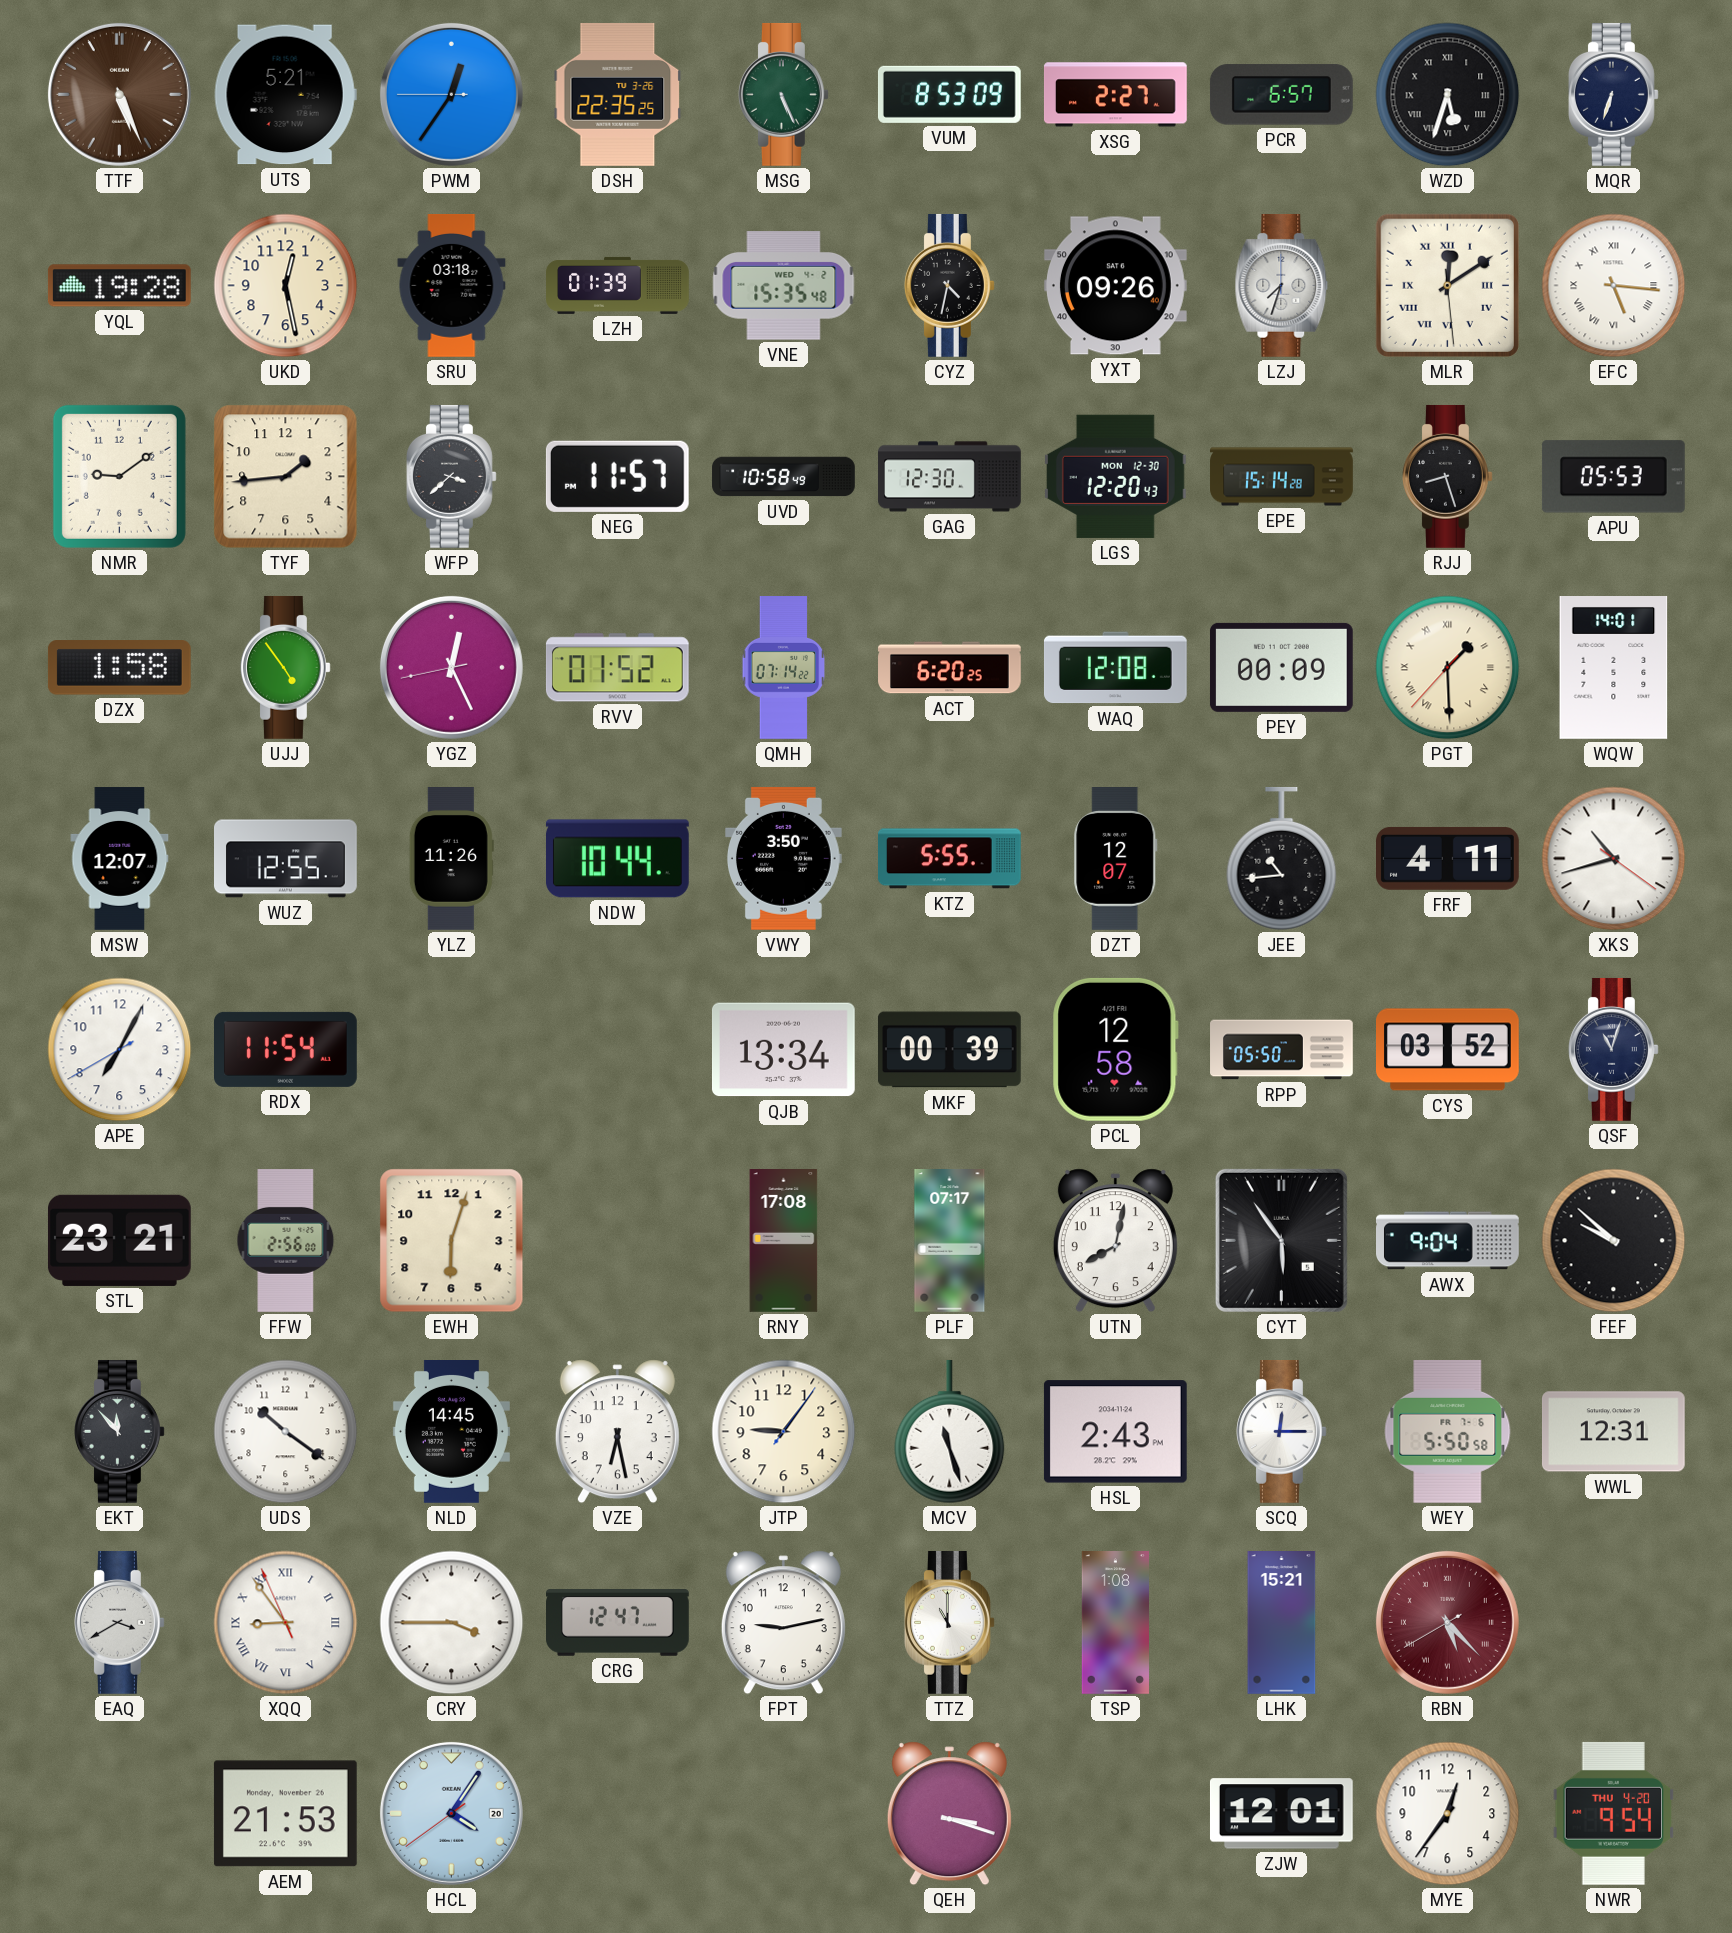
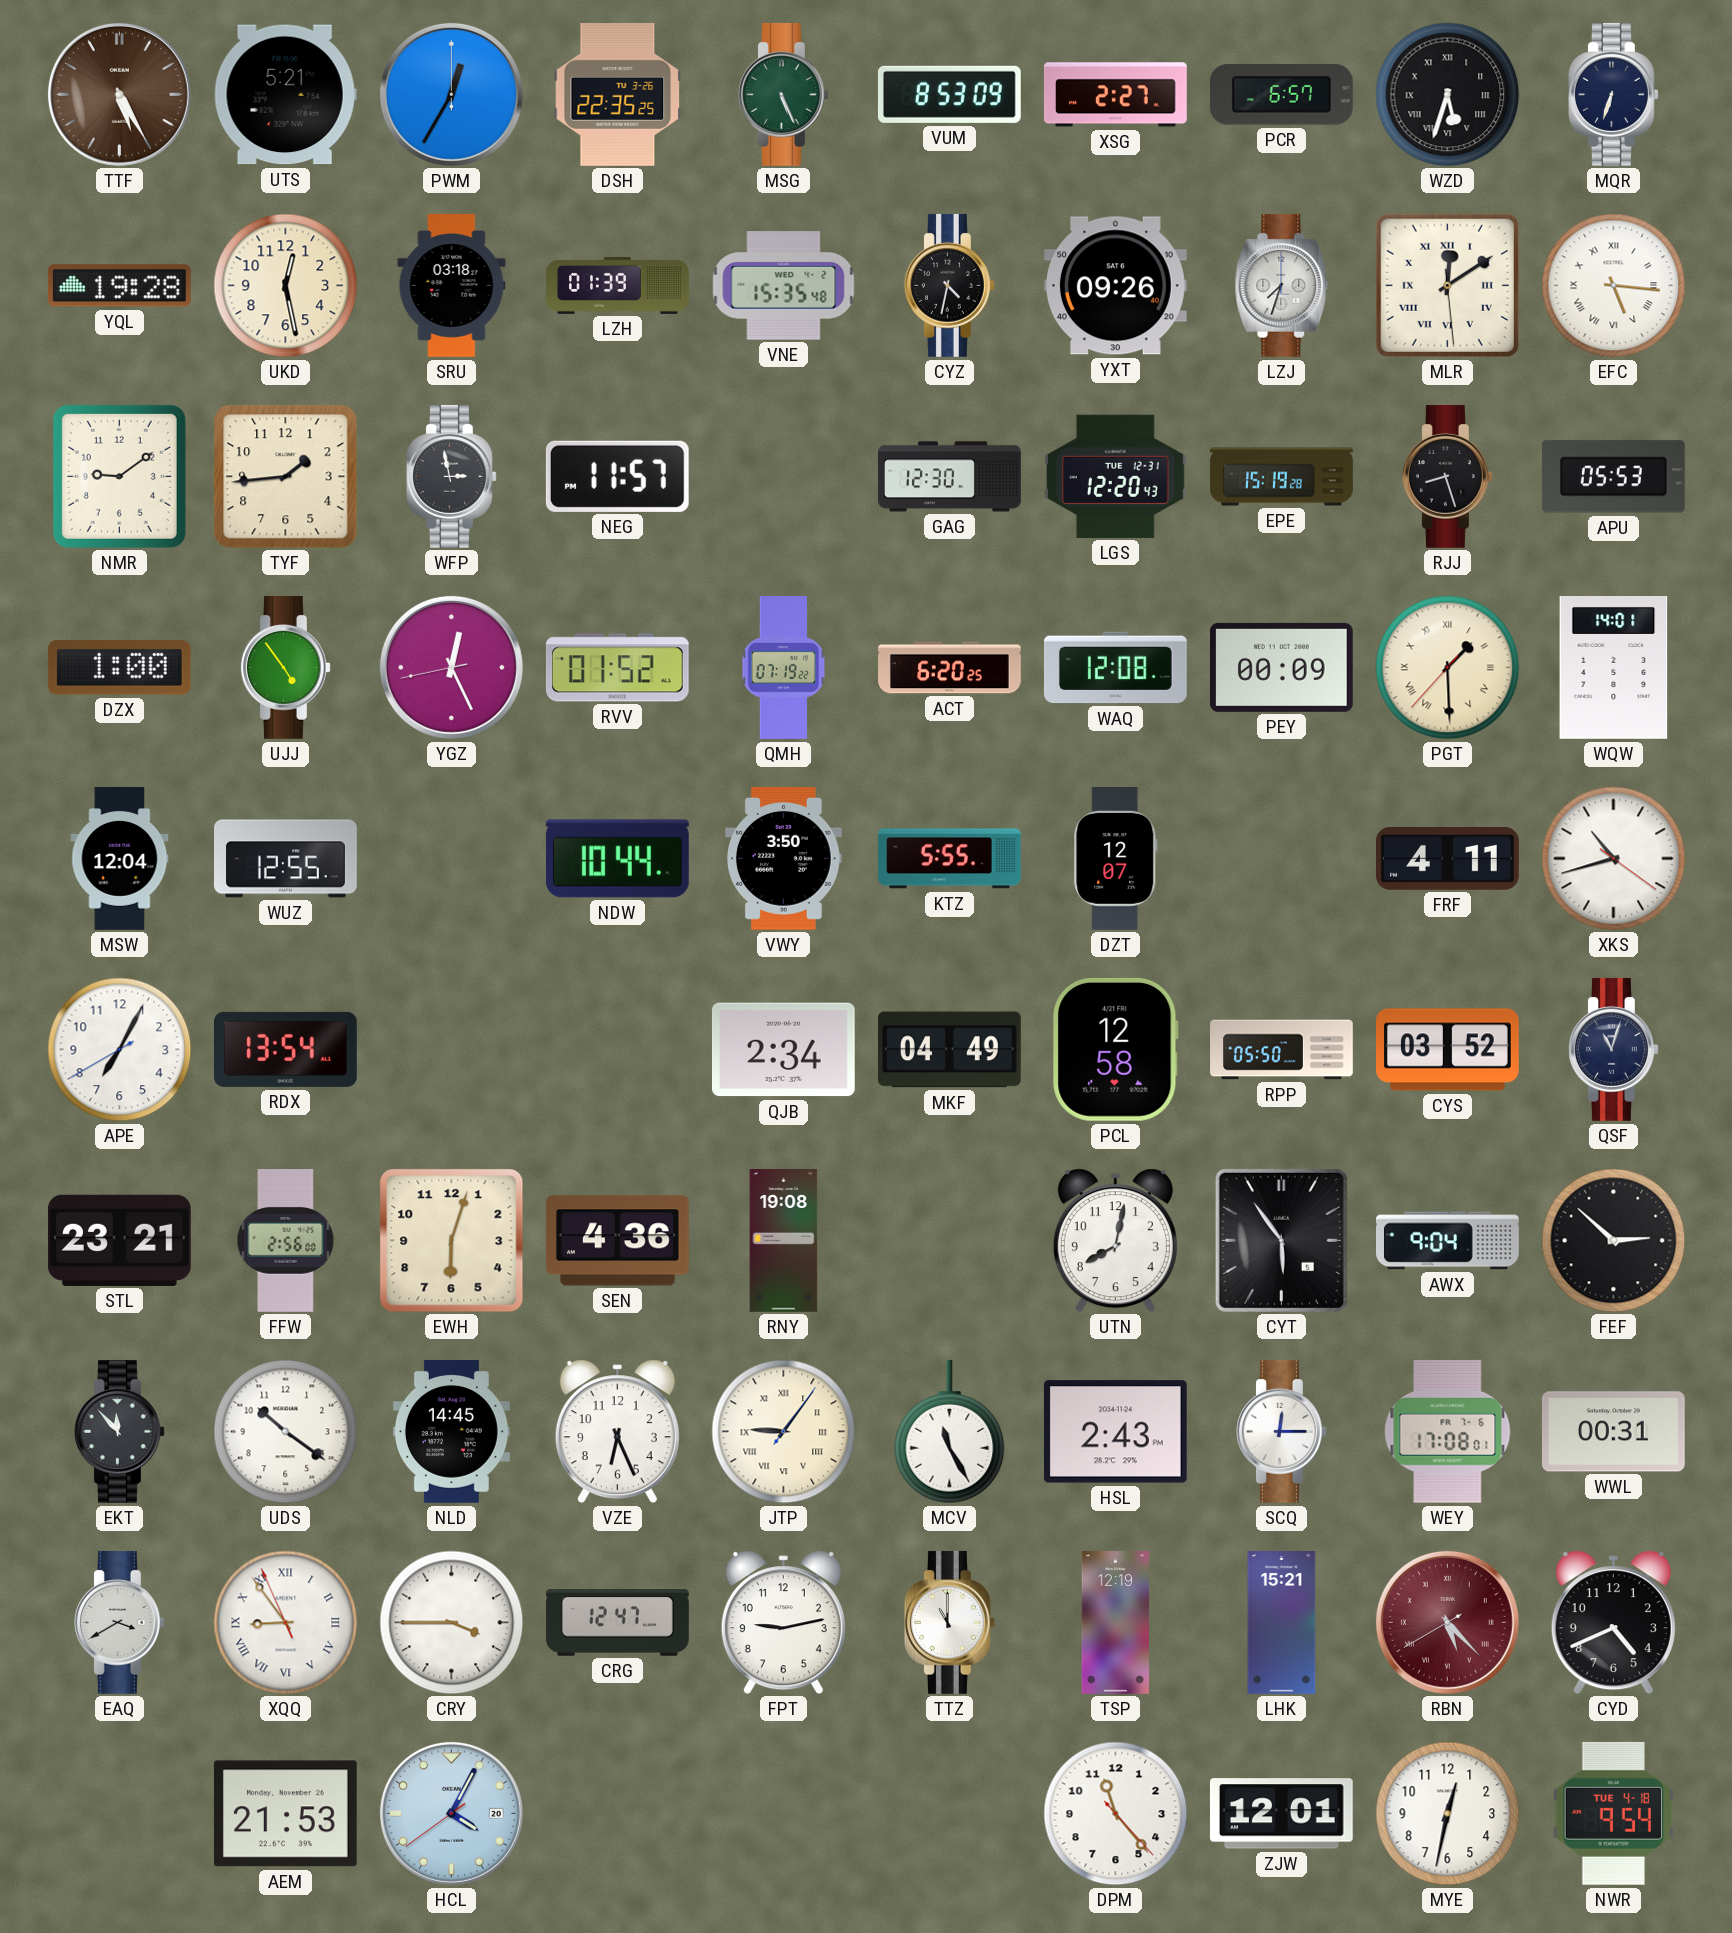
TTF: 5:26 -> 5:25 (119, 94)
PWM: 12:35:45 -> 12:35:00 (451, 94)
WFP: 3:38 -> 2:58 (451, 476)
UVD: 10:58 -> none (784, 477)
LGS date: MON 12-30 -> TUE 12-31 (1115, 476)
EPE: 15:14 -> 15:19 (1282, 477)
DZX: 1:58 -> 1:00 (119, 668)
QMH: 07:14 -> 07:19 (784, 668)
MSW: 12:07 -> 12:04 (120, 859)
YLZ: 11:26 -> none (451, 859)
JEE: 10:44 -> none (1282, 859)
RDX: 11:54 -> 13:54 (286, 1049)
QJB: 13:34 -> 2:34 (783, 1050)
MKF: 00:39 -> 04:49 (949, 1050)
SEN: none -> 4:36 (617, 1241)
RNY: 17:08 -> 19:08 (784, 1241)
PLF: 07:17 -> none (950, 1241)
FEF: 9:52 -> 2:52 (1614, 1241)
VZE: 6:28 -> 6:26 (617, 1432)
JTP numerals: Arabic -> Roman (784, 1432)
MCV: 11:27 -> 11:25 (950, 1432)
WEY: 5:50 -> 17:08 (1448, 1431)
WWL: 12:31 -> 00:31 (1613, 1432)
TSP: 1:08 -> 12:19 (1115, 1623)
CYD: none -> 4:41 (1613, 1623)
HCL: 4:05 -> 4:04 (451, 1813)
QEH: 3:18 -> none (949, 1814)
DPM: none -> 11:23 (1116, 1814)
MYE: 12:36 -> 12:32 (1448, 1814)
NWR date: THU 4-20 -> TUE 4-18 (1614, 1813)
